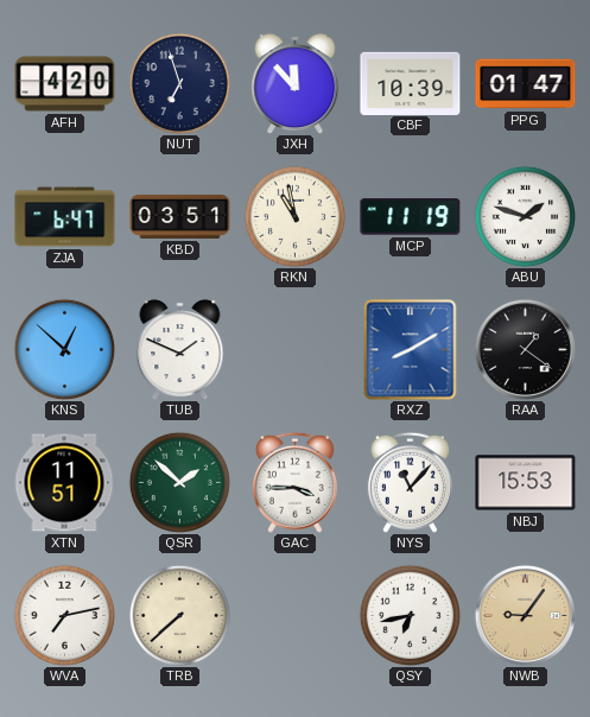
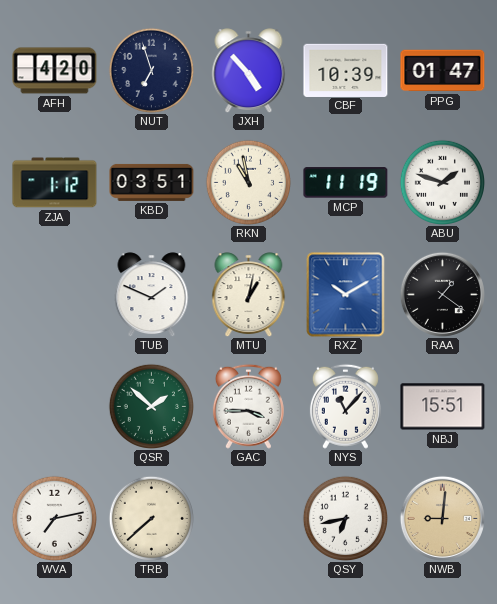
JXH: 11:53 -> 4:53 (249, 71)
ZJA: 6:47 -> 1:12 (55, 183)
KNS: 12:52 -> none (64, 349)
MTU: none -> 1:02 (249, 295)
RXZ: 8:10 -> 10:10 (346, 295)
XTN: 11:51 -> none (64, 483)
NBJ: 15:53 -> 15:51 (443, 407)
NWB: 9:06 -> 9:01 (442, 518)
